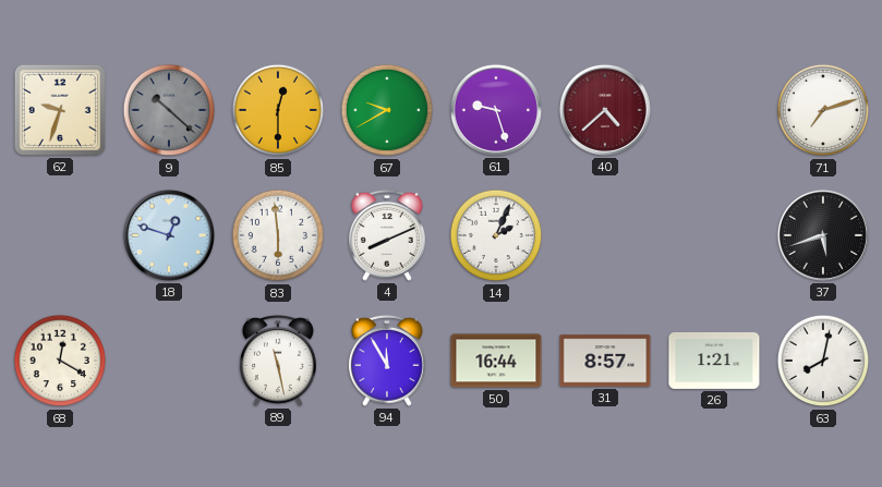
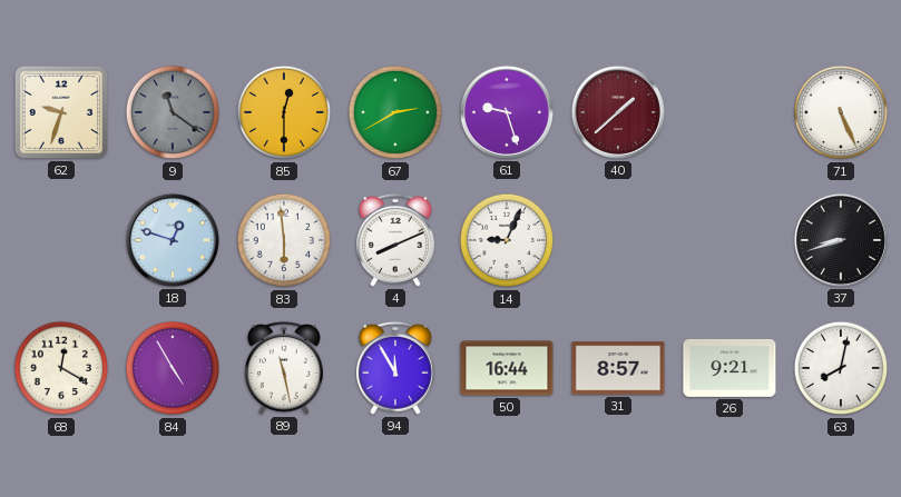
9: 10:22 -> 11:21 (173, 112)
67: 9:40 -> 2:40 (395, 112)
40: 4:38 -> 1:38 (618, 112)
71: 7:12 -> 5:26 (841, 112)
14: 2:04 -> 9:04 (507, 240)
37: 5:42 -> 8:42 (841, 240)
84: none -> 4:55 (173, 368)
26: 1:21 -> 9:21 (729, 368)
